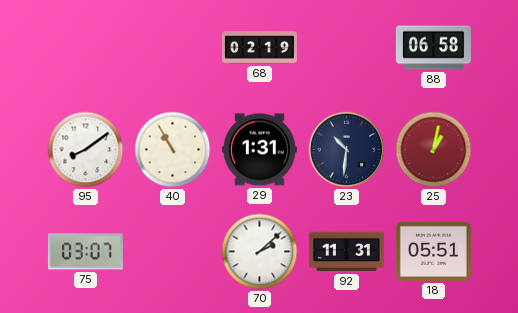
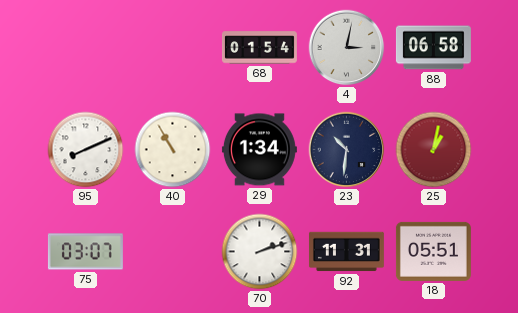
68: 02:19 -> 01:54 (259, 48)
4: none -> 3:02 (347, 48)
95: 8:09 -> 8:11 (86, 150)
29: 1:31 -> 1:34 (259, 150)
70: 2:08 -> 2:12 (260, 252)
